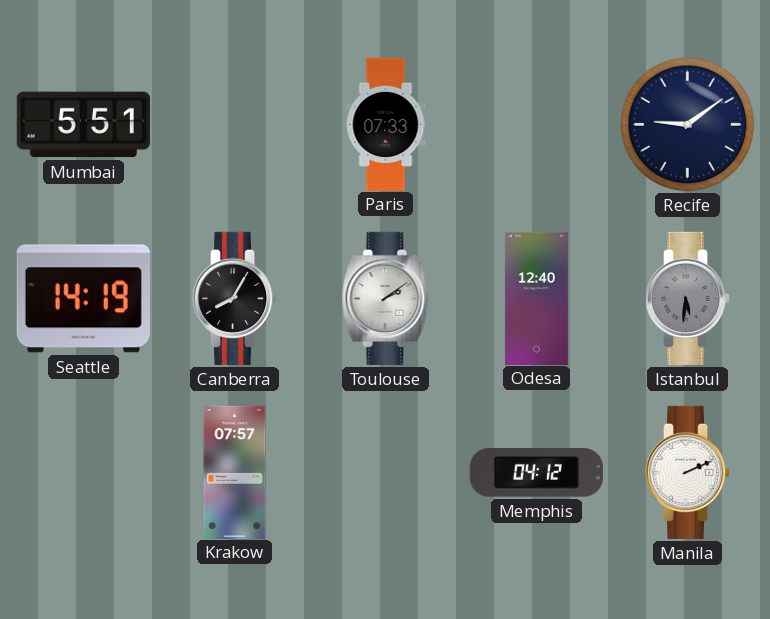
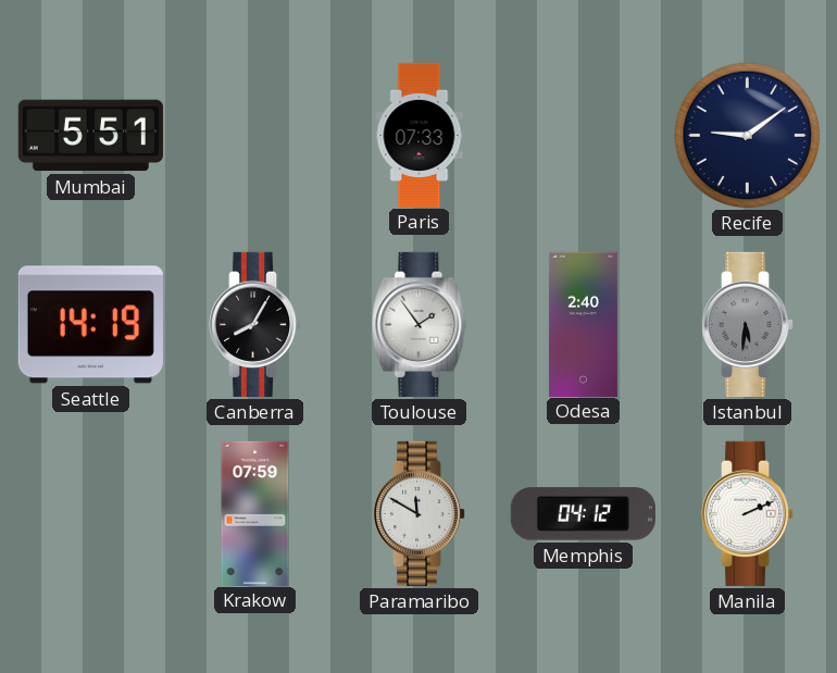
Toulouse: 2:09 -> 1:54 (420, 324)
Odesa: 12:40 -> 2:40 (583, 324)
Krakow: 07:57 -> 07:59 (255, 513)
Paramaribo: none -> 11:50 (421, 513)
